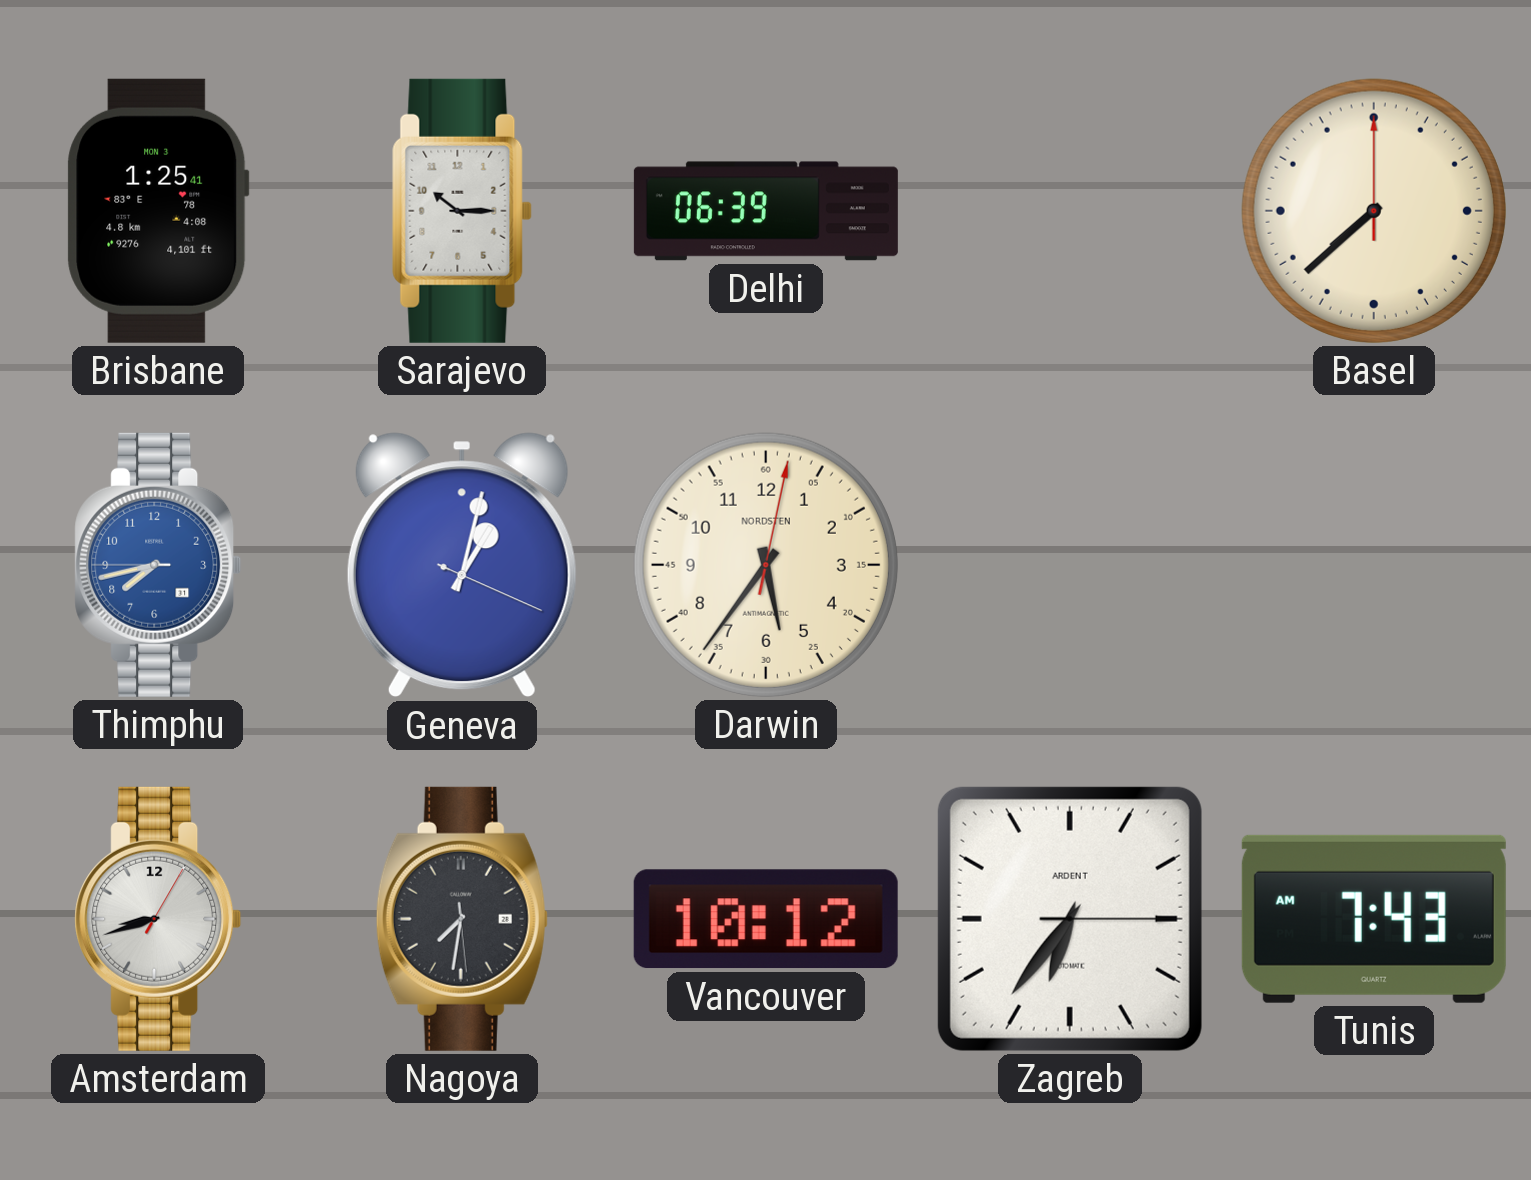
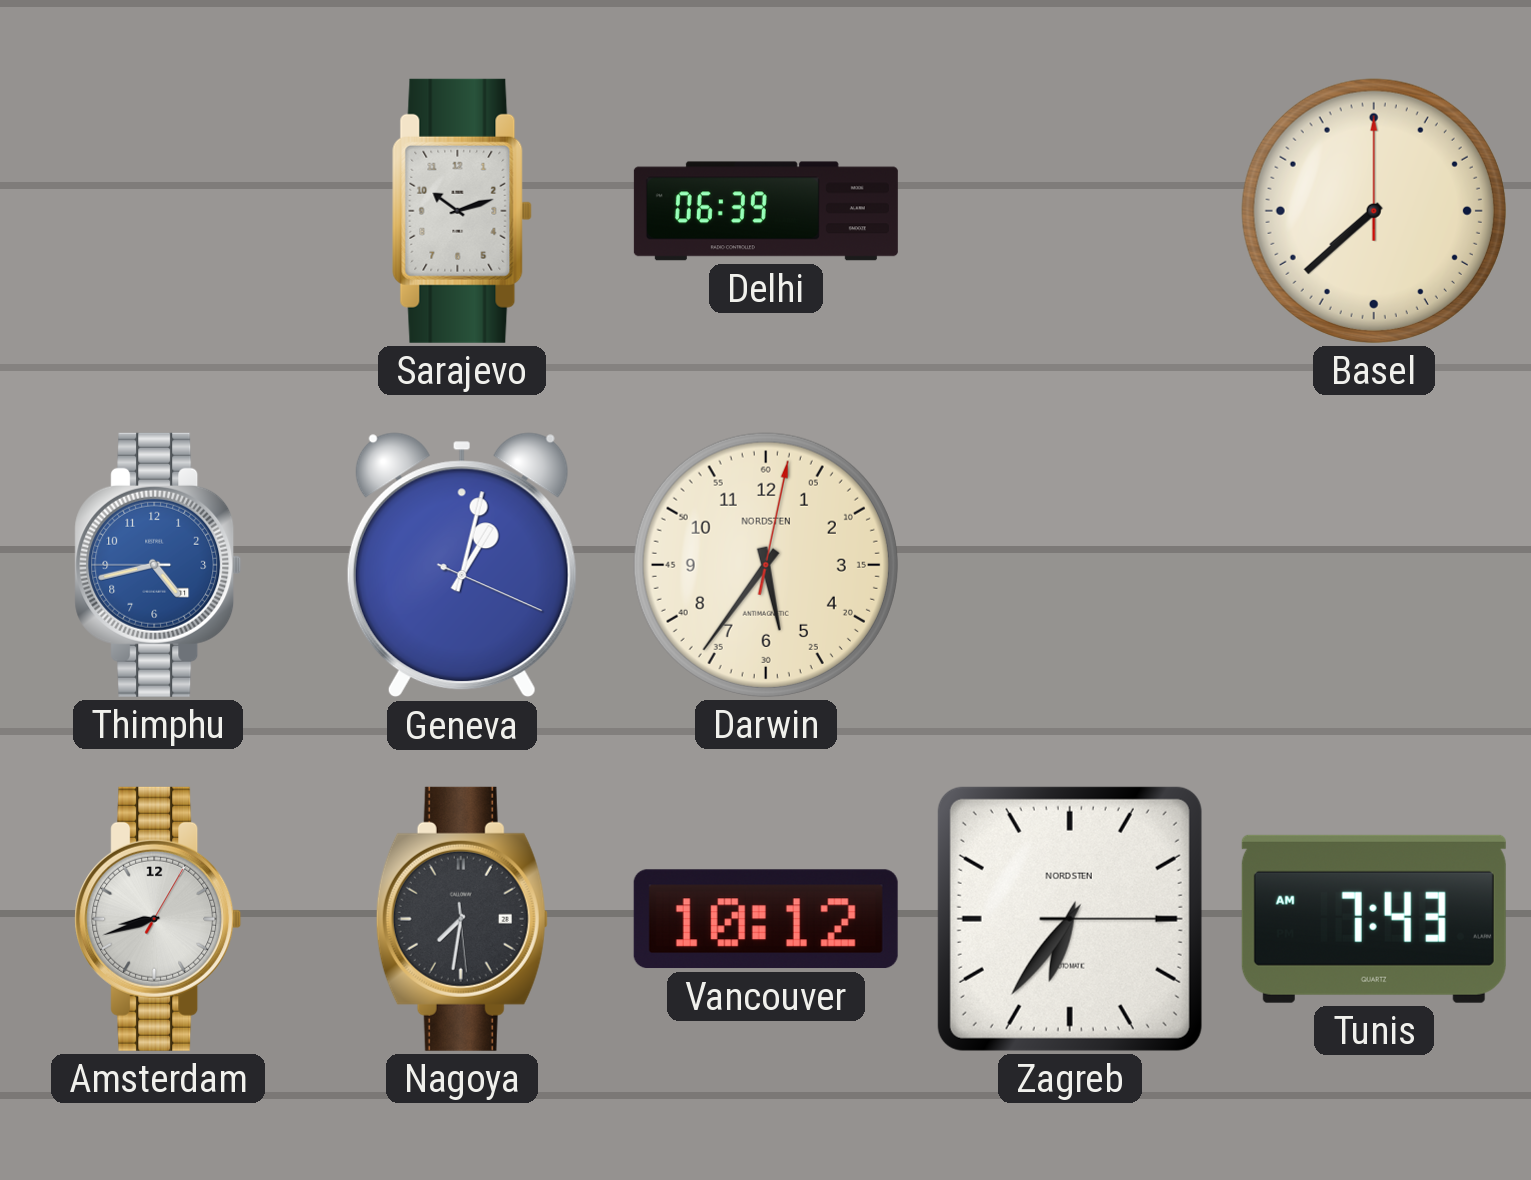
Brisbane: 1:25 -> none (158, 211)
Sarajevo: 10:15 -> 10:12 (462, 211)
Thimphu: 7:42 -> 4:42 (158, 565)
Zagreb brand: ARDENT -> NORDSTEN (1070, 919)
